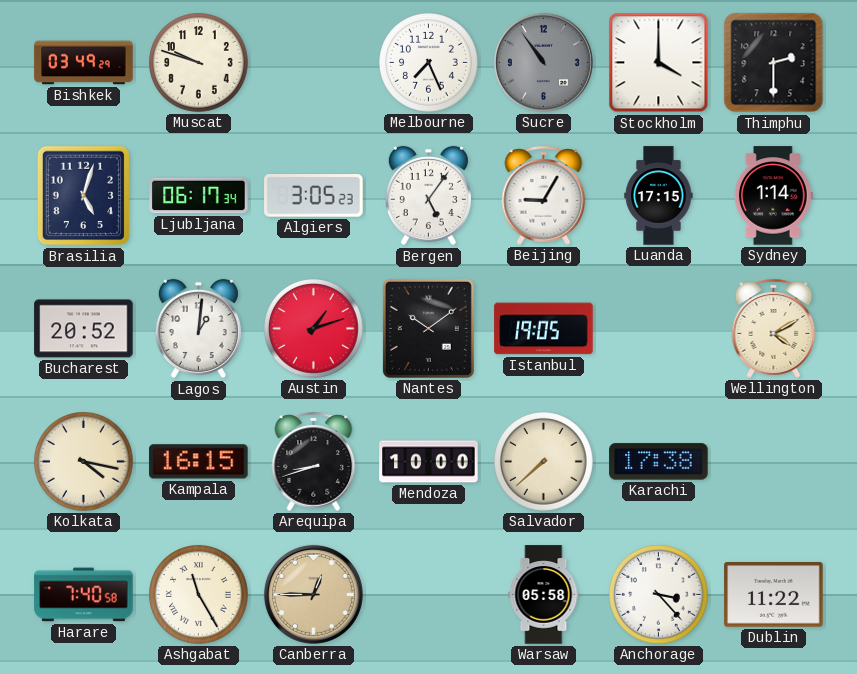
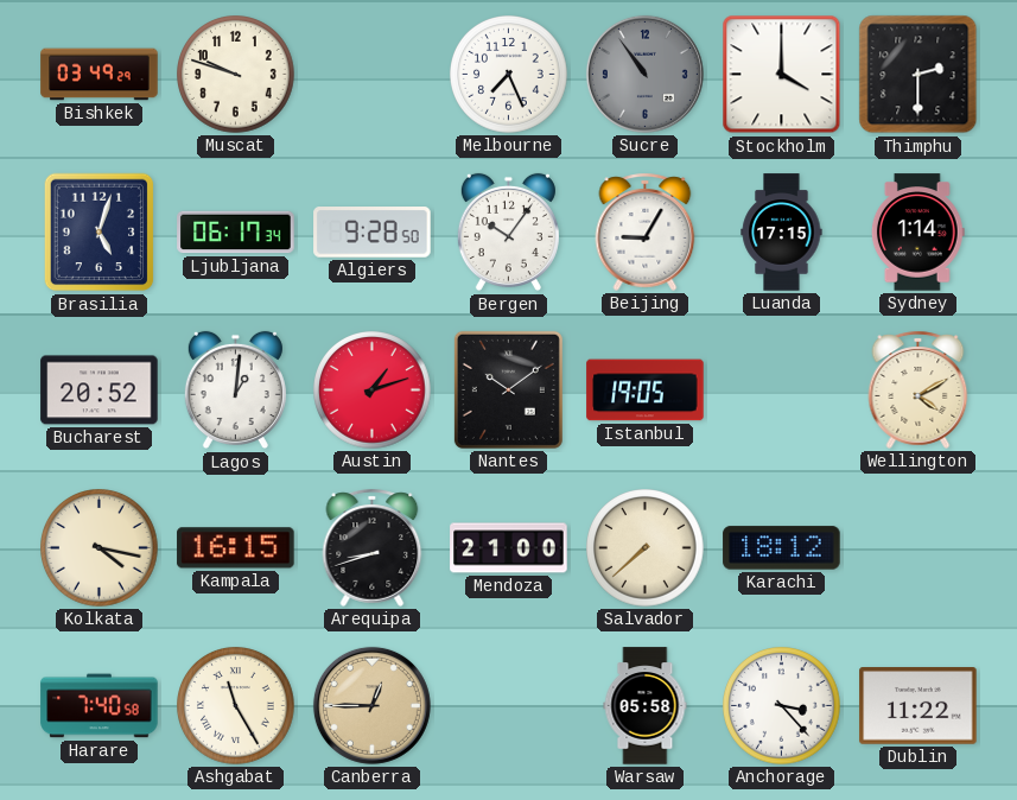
Algiers: 3:05 -> 9:28 (373, 233)
Bergen: 5:06 -> 10:06 (508, 233)
Mendoza: 10:00 -> 21:00 (509, 548)
Karachi: 17:38 -> 18:12 (782, 548)
